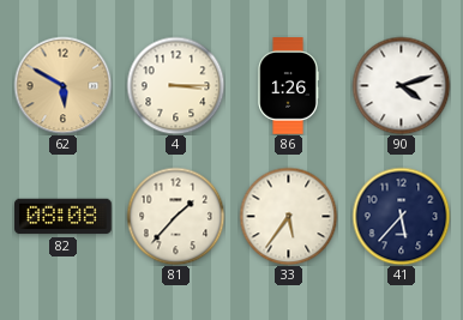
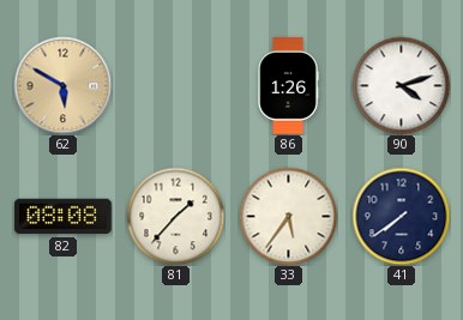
4: 3:15 -> none (175, 85)
41: 5:37 -> 7:39 (401, 216)
